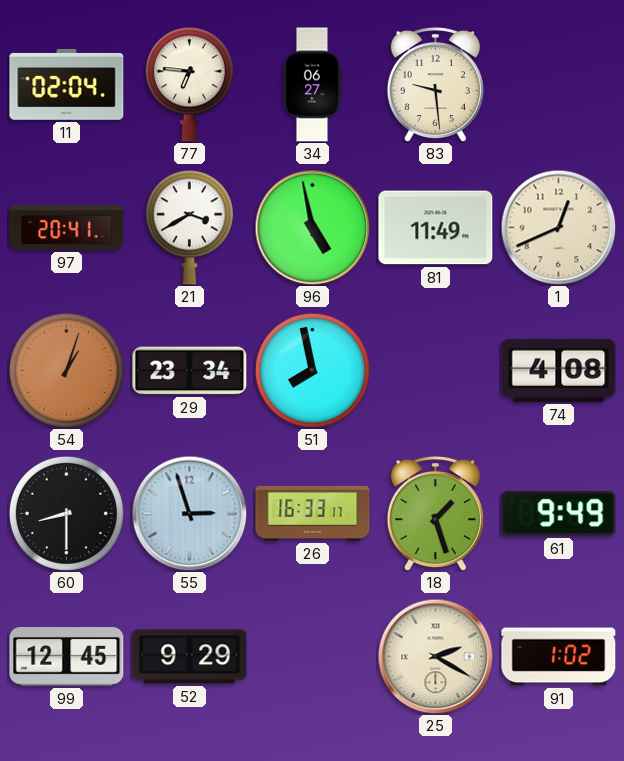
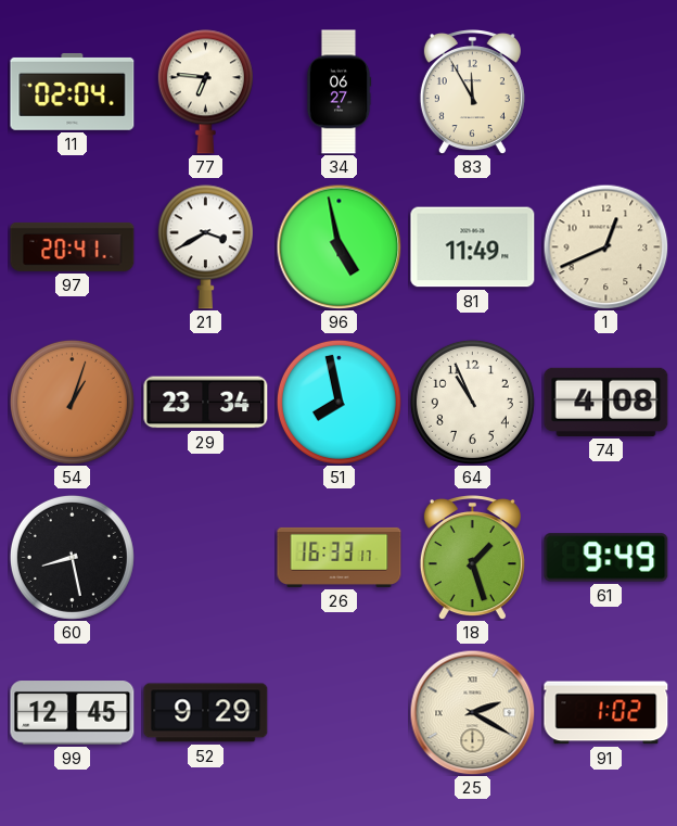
83: 9:29 -> 11:55 (472, 92)
64: none -> 10:56 (472, 402)
60: 8:30 -> 8:28 (72, 557)
55: 2:57 -> none (189, 513)
